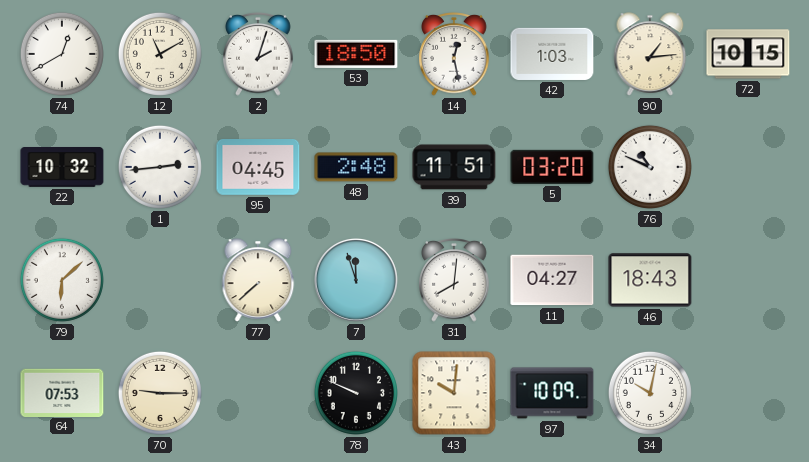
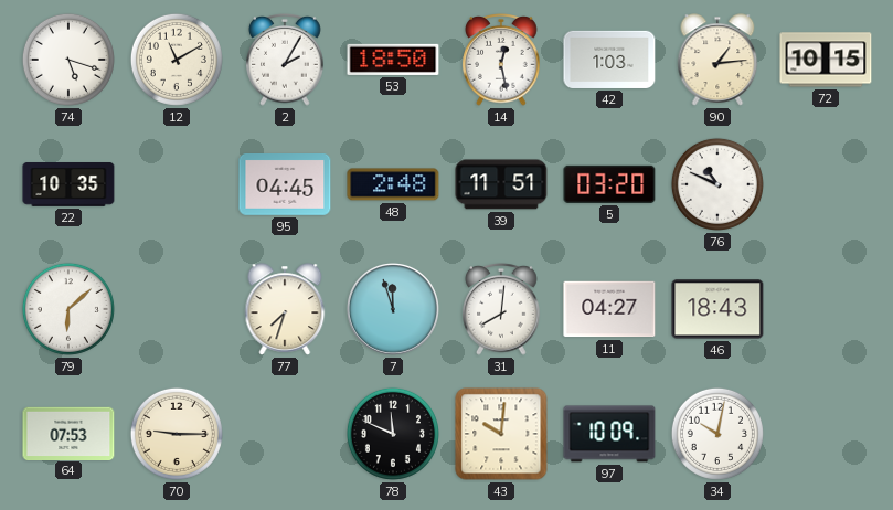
74: 12:40 -> 5:18 (68, 60)
2: 2:03 -> 2:05 (285, 61)
22: 10:32 -> 10:35 (68, 185)
1: 2:44 -> none (160, 167)
77: 7:38 -> 7:33 (285, 309)
78: 9:49 -> 11:49 (393, 434)
